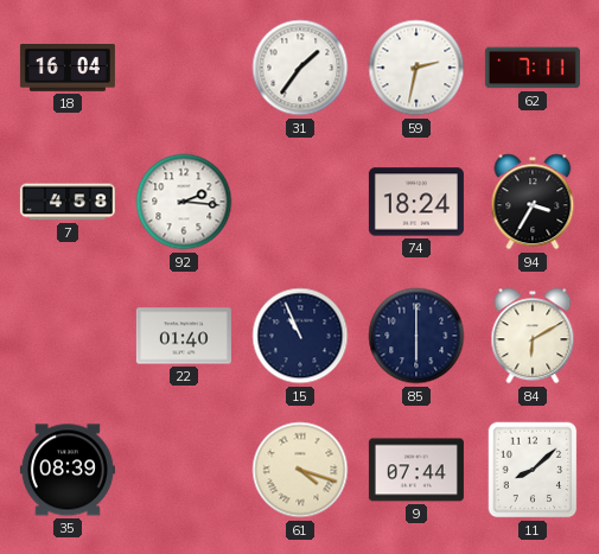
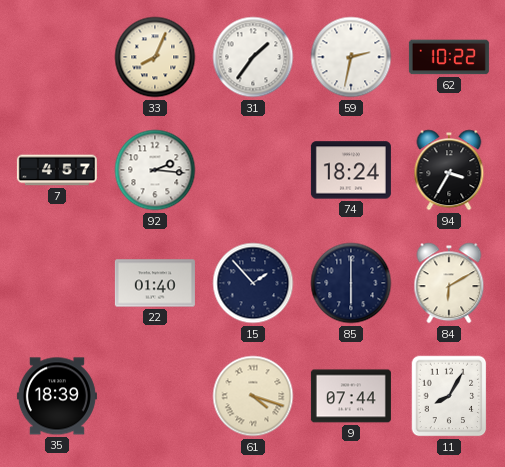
18: 16:04 -> none (68, 69)
33: none -> 8:04 (155, 57)
62: 7:11 -> 10:22 (449, 57)
7: 4:58 -> 4:57 (57, 170)
15: 10:56 -> 1:53 (253, 283)
35: 08:39 -> 18:39 (57, 396)
11: 8:08 -> 8:05 (449, 396)
